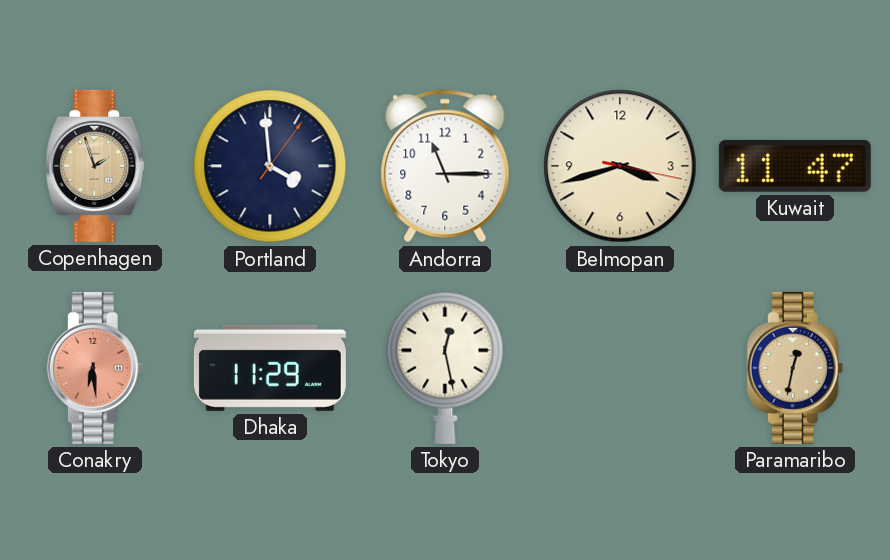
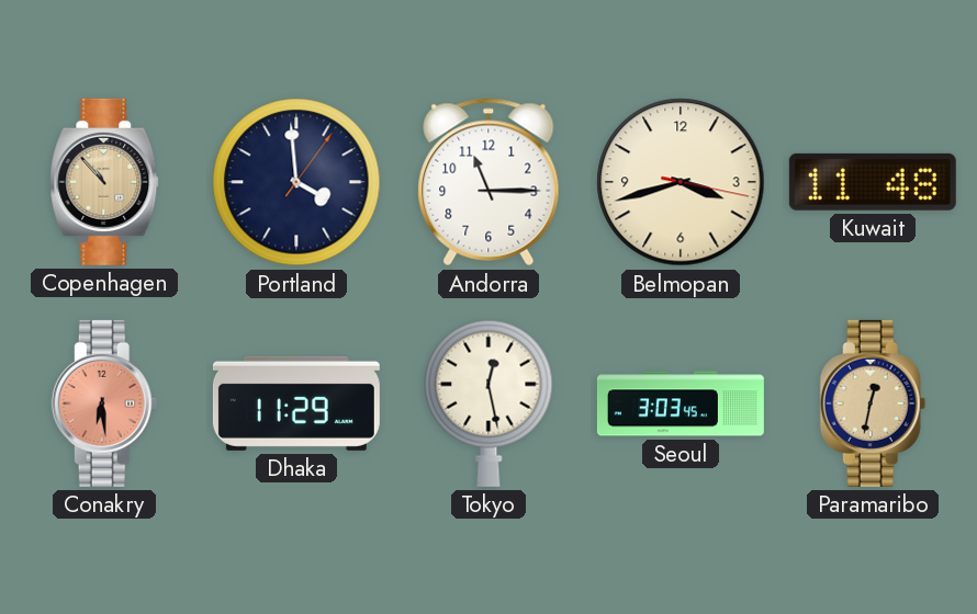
Copenhagen: 1:57 -> 10:53 (104, 182)
Kuwait: 11:47 -> 11:48 (873, 182)
Seoul: none -> 3:03 (681, 403)
